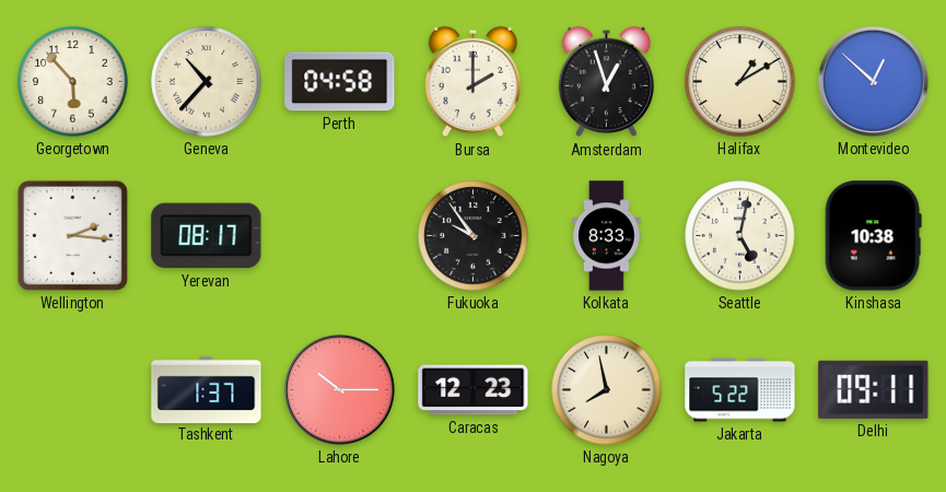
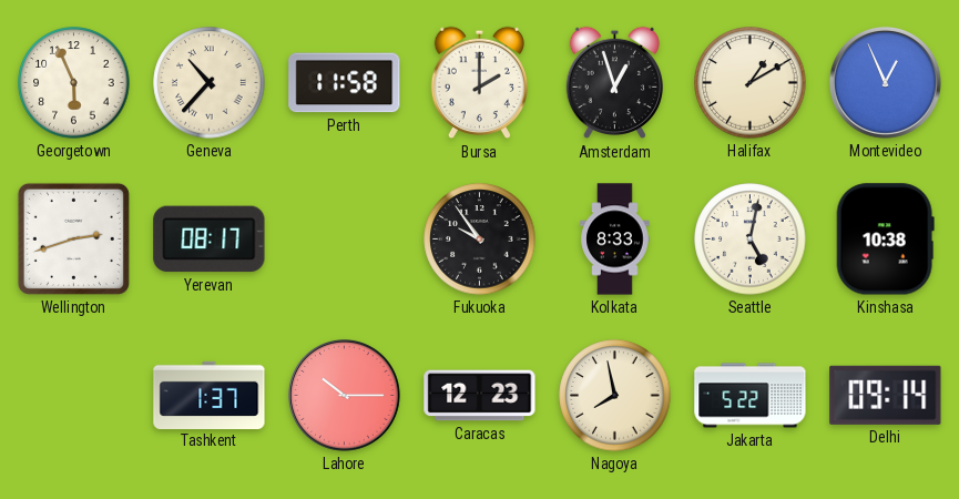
Georgetown: 5:53 -> 5:56 (74, 83)
Perth: 04:58 -> 11:58 (345, 83)
Montevideo: 12:52 -> 12:56 (885, 82)
Wellington: 2:16 -> 2:42 (73, 238)
Delhi: 09:11 -> 09:14 (886, 395)
